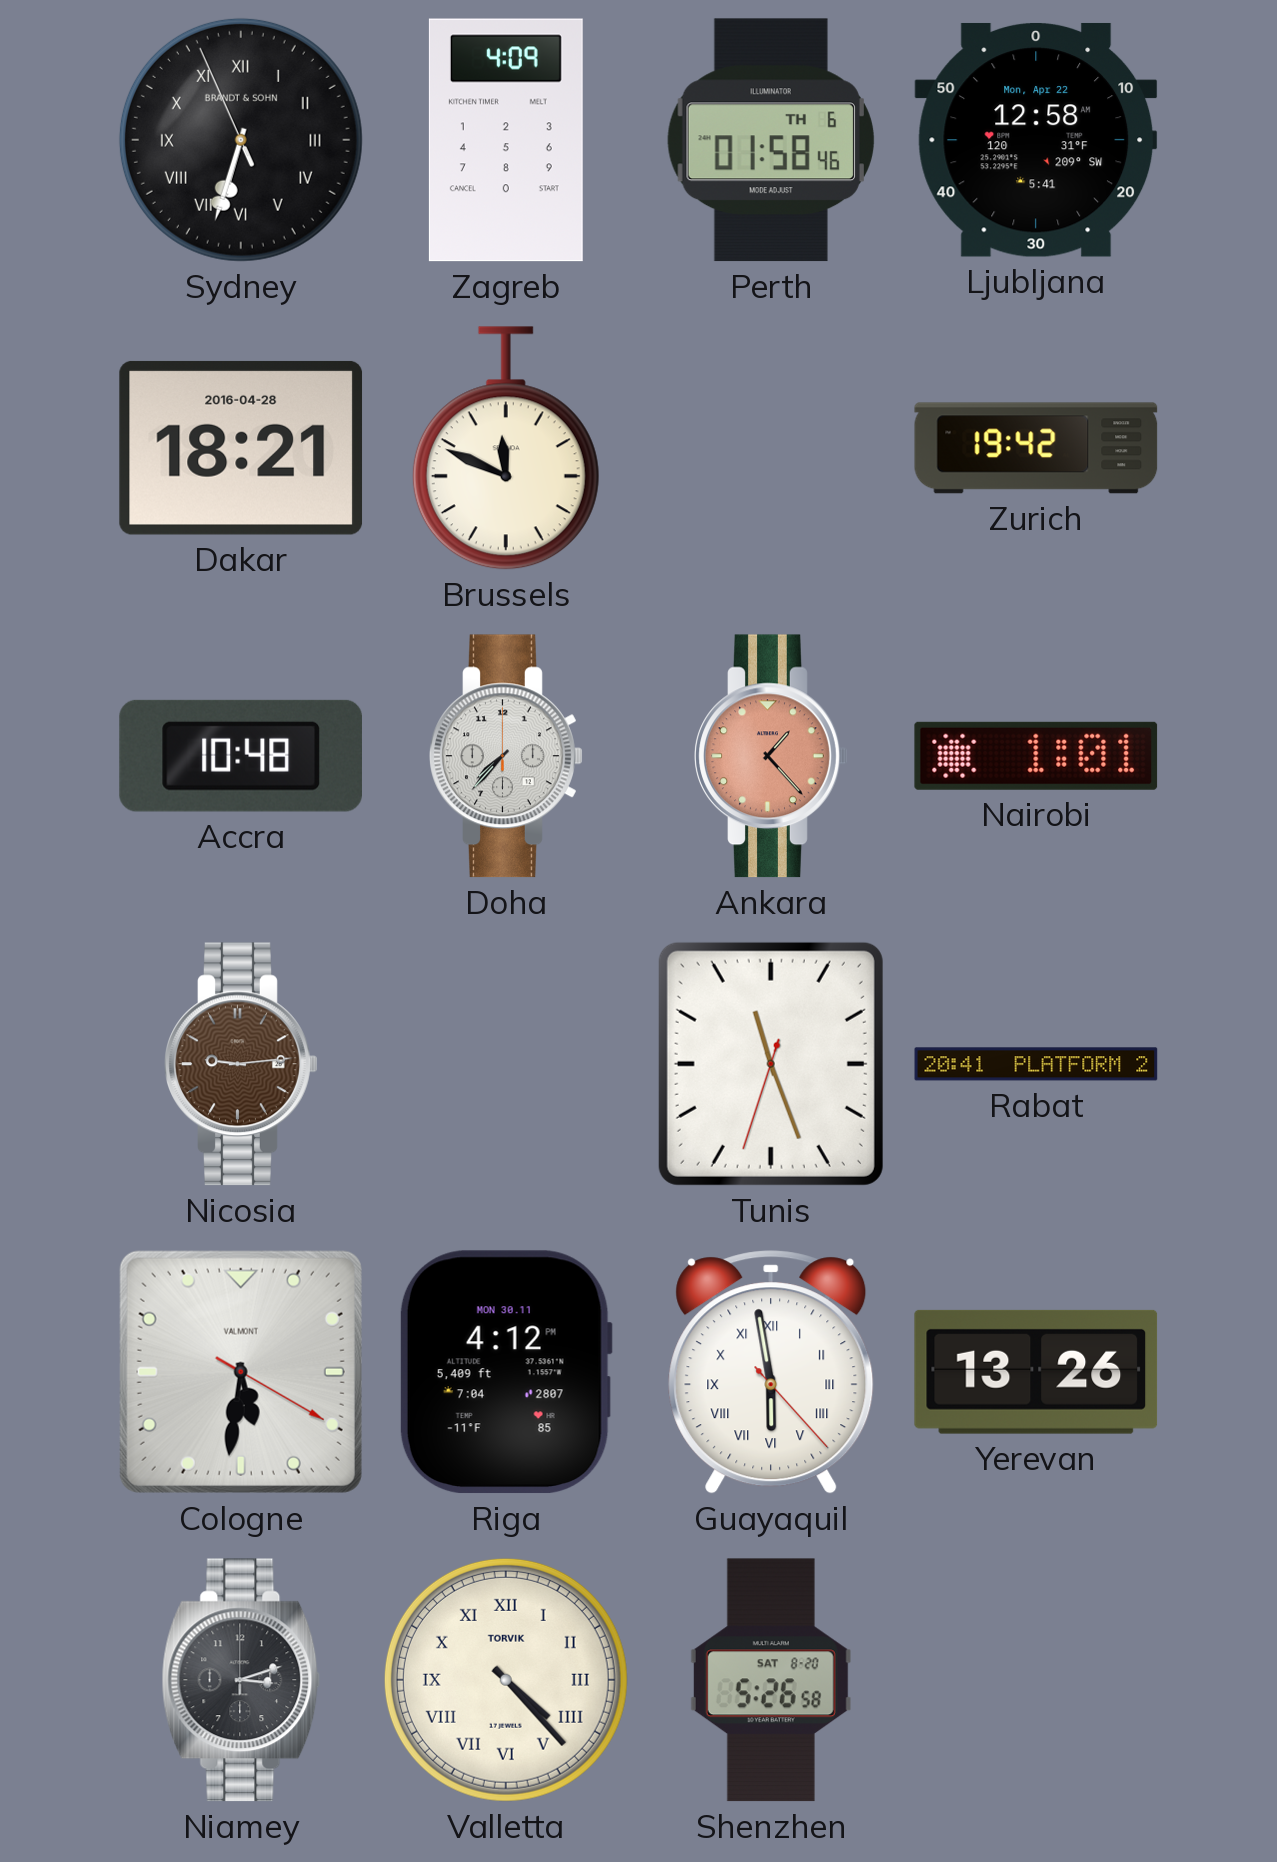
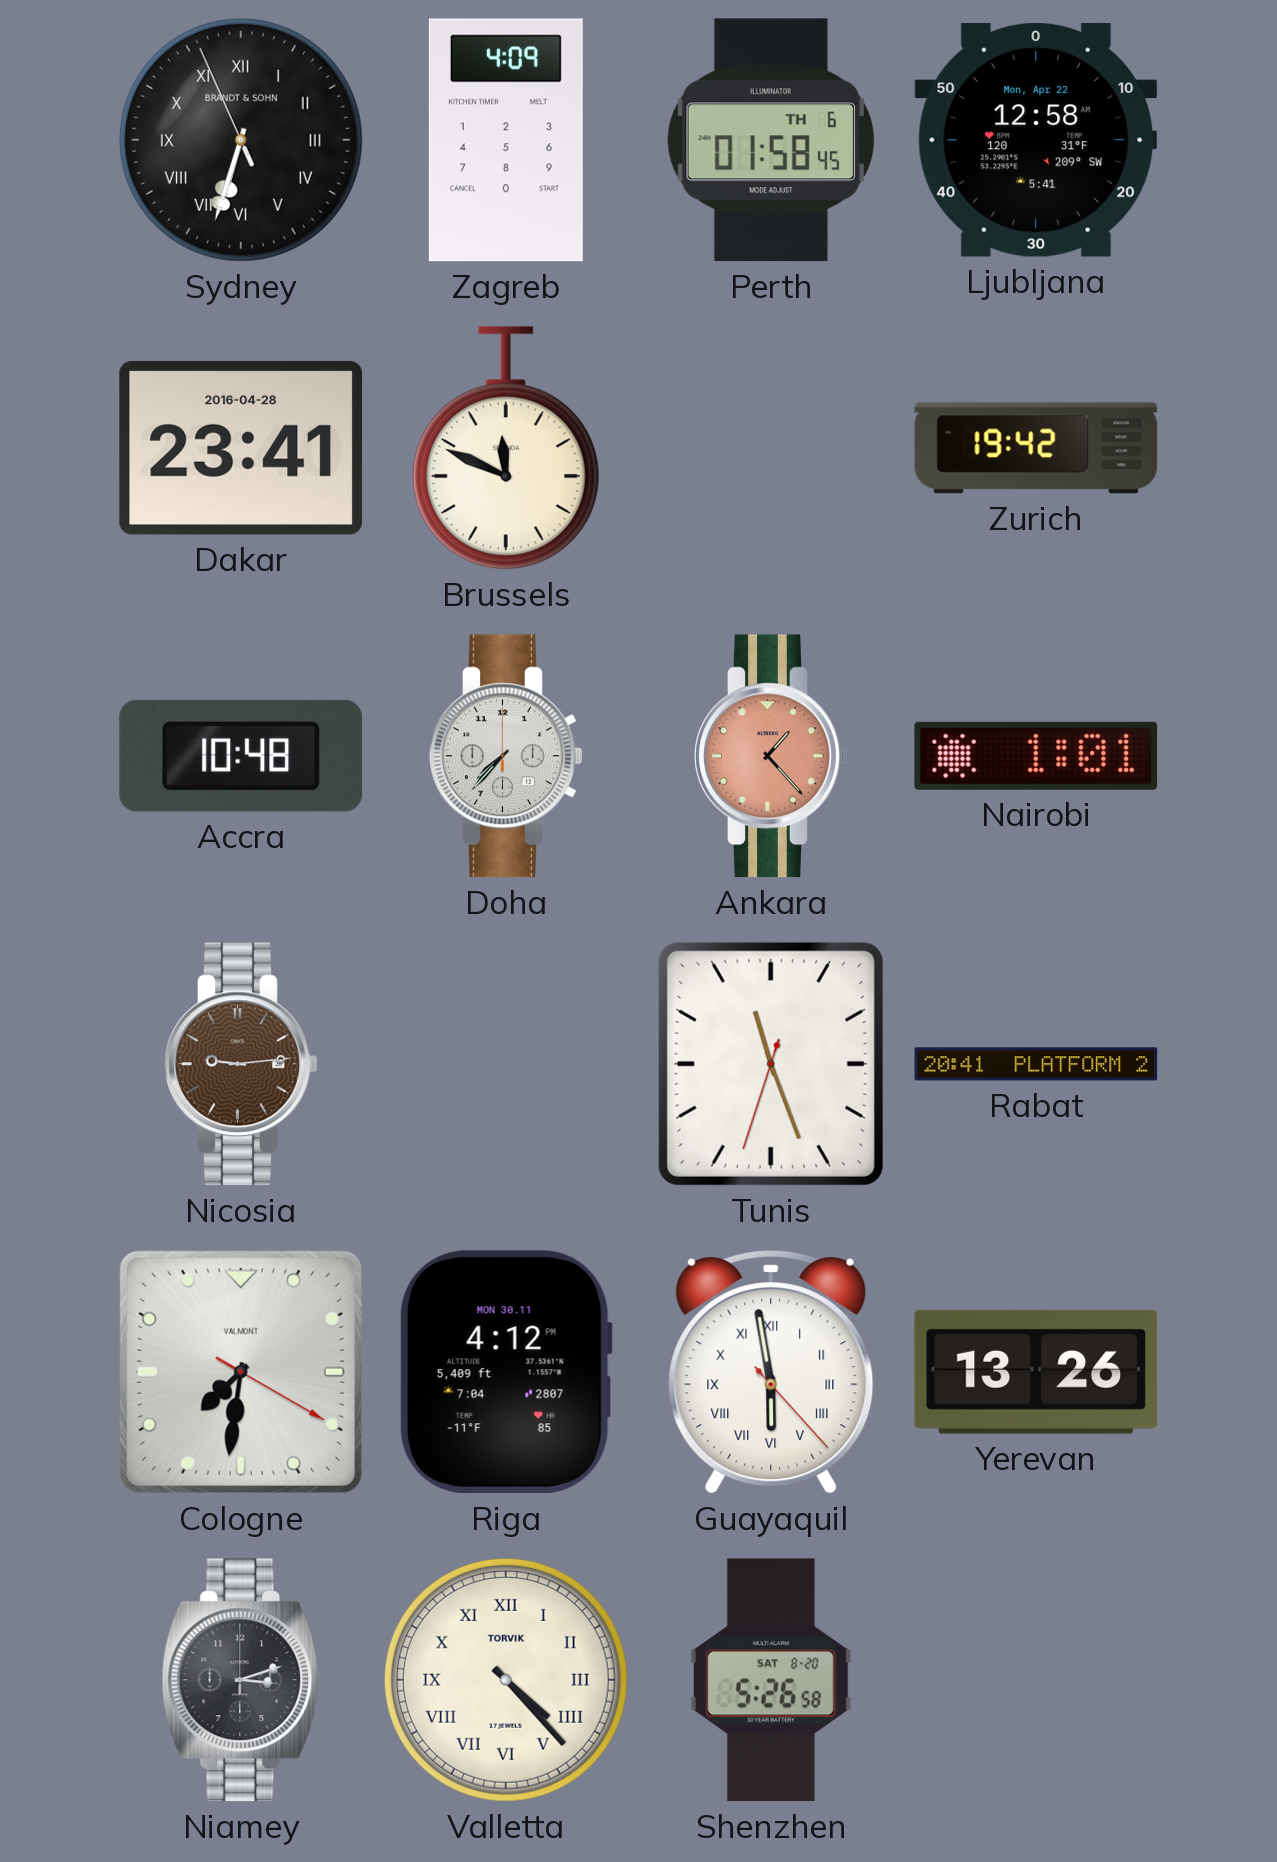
Perth: 01:58:46 -> 01:58:45 (771, 140)
Dakar: 18:21 -> 23:41 (241, 448)
Cologne: 5:31 -> 7:31 (241, 1372)
